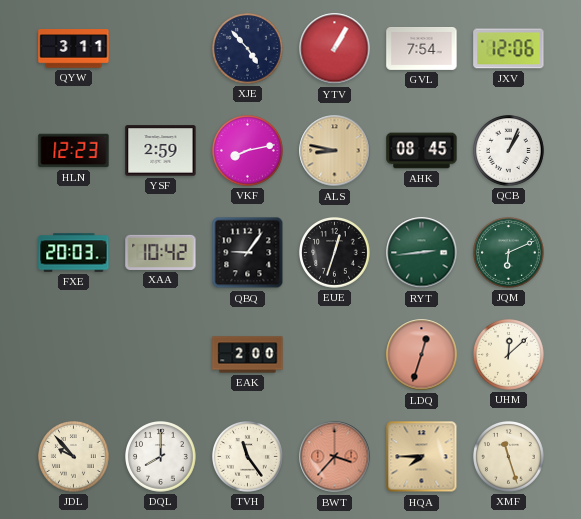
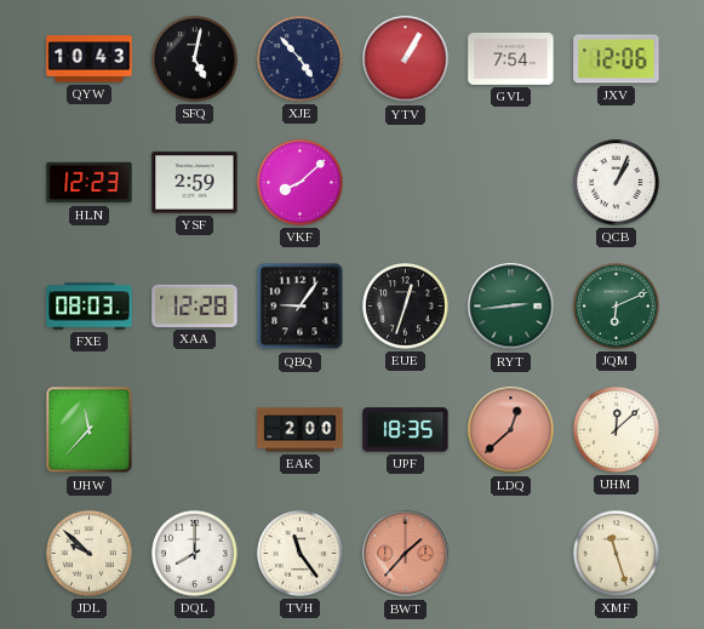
QYW: 3:11 -> 10:43 (90, 59)
SFQ: none -> 5:02 (195, 59)
VKF: 8:13 -> 8:08 (301, 183)
ALS: 8:47 -> none (335, 151)
AHK: 08:45 -> none (422, 151)
FXE: 20:03 -> 08:03 (90, 307)
XAA: 10:42 -> 12:28 (195, 305)
UHW: none -> 11:37 (90, 430)
UPF: none -> 18:35 (406, 430)
LDQ: 12:33 -> 12:38 (511, 430)
JDL: 9:53 -> 9:52 (90, 554)
BWT: 3:37 -> 1:37 (406, 554)
HQA: 7:45 -> none (422, 457)
